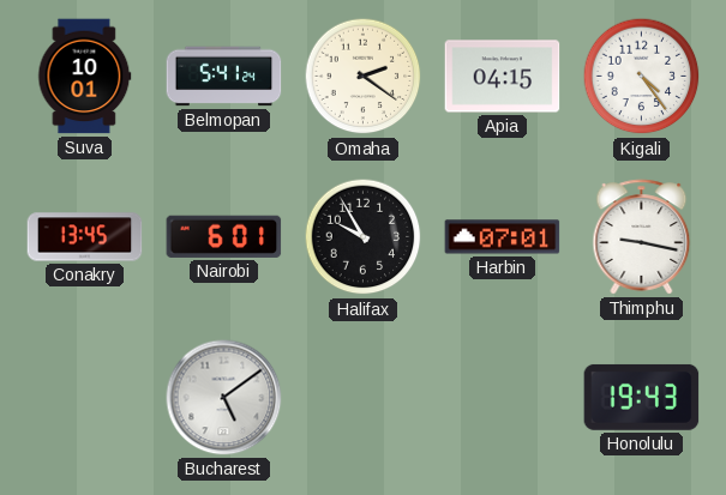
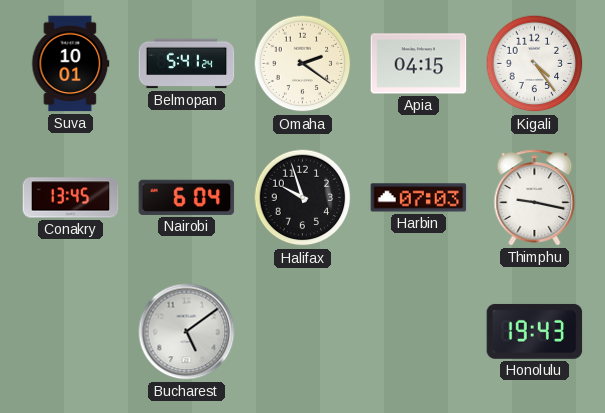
Nairobi: 6:01 -> 6:04 (187, 197)
Halifax: 9:55 -> 9:57 (303, 198)
Harbin: 07:01 -> 07:03 (419, 198)
